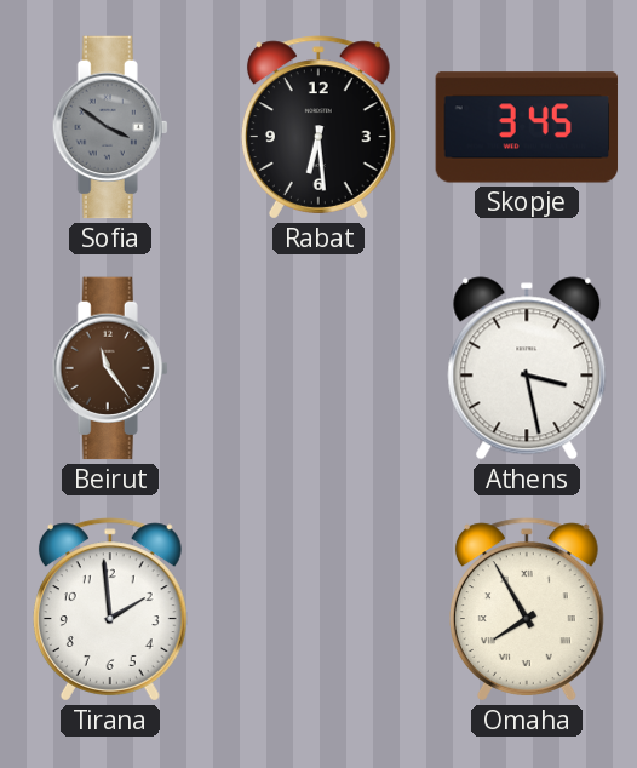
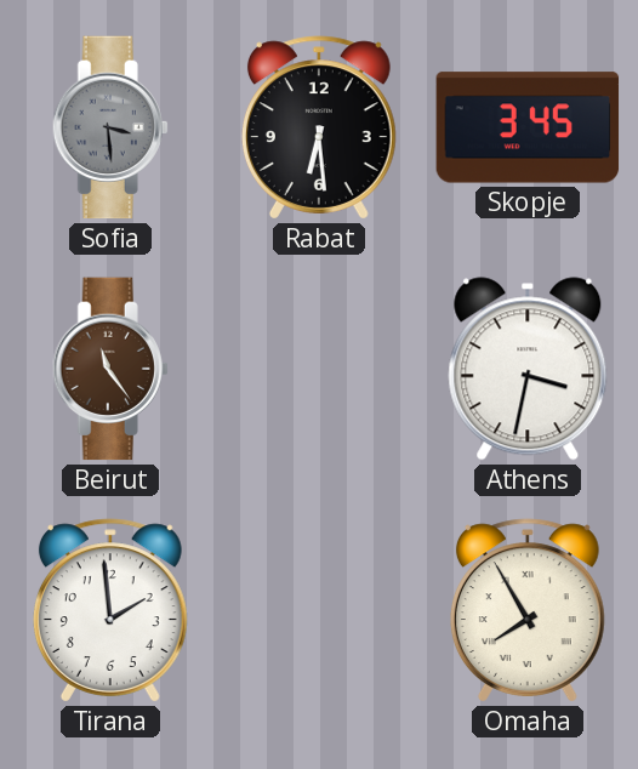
Sofia: 3:51 -> 3:29 (110, 127)
Athens: 3:28 -> 3:32 (528, 369)
